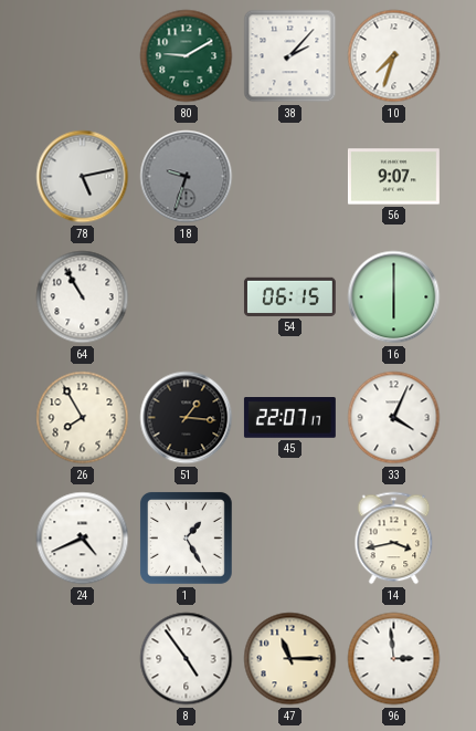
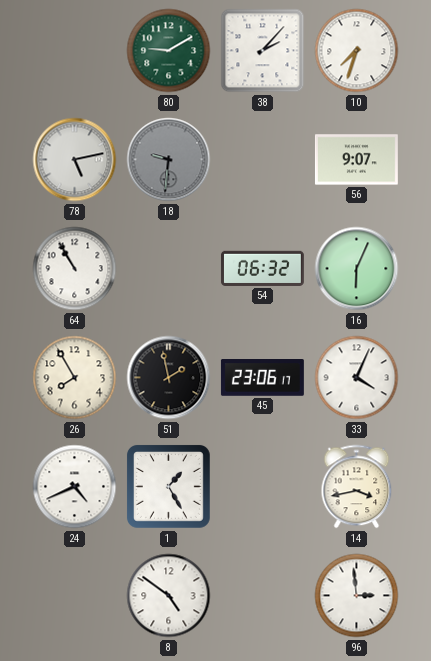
18: 9:33 -> 9:31 (169, 160)
54: 06:15 -> 06:32 (262, 268)
16: 6:00 -> 6:04 (357, 269)
51: 1:16 -> 1:58 (169, 378)
45: 22:07 -> 23:06 (262, 378)
8: 4:54 -> 4:51 (169, 596)
47: 11:15 -> none (290, 659)
